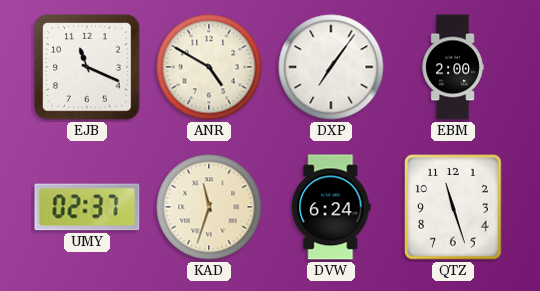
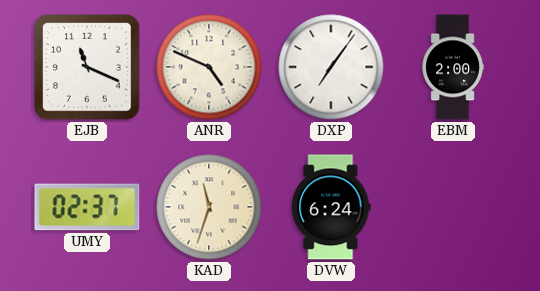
ANR: 4:50 -> 4:49 (209, 67)
QTZ: 11:27 -> none (453, 207)
